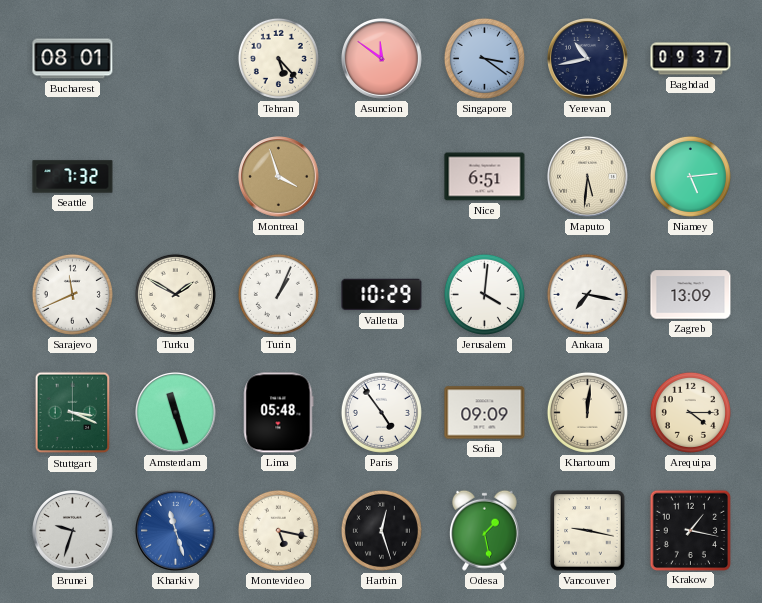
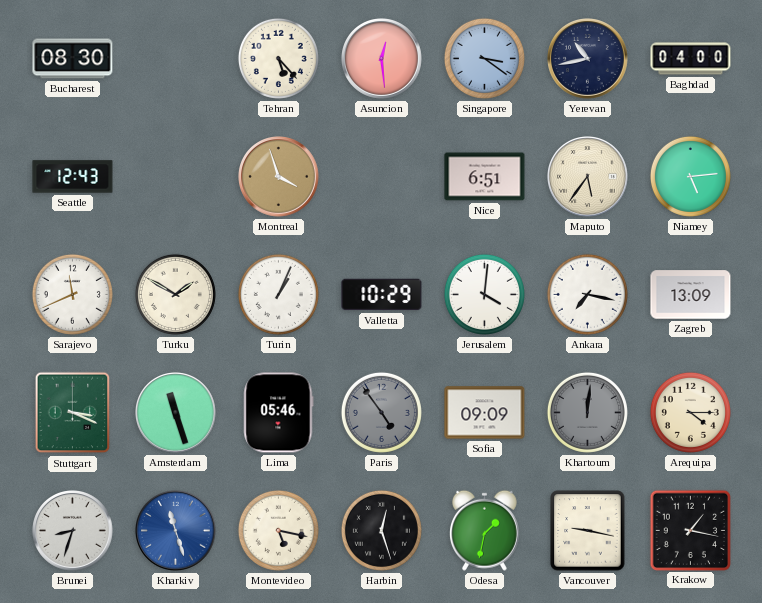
Bucharest: 08:01 -> 08:30 (73, 59)
Asuncion: 11:51 -> 12:29 (382, 59)
Baghdad: 09:37 -> 04:00 (691, 59)
Seattle: 7:32 -> 12:43 (73, 177)
Maputo: 5:31 -> 5:36 (588, 177)
Lima: 05:48 -> 05:46 (279, 413)
Paris dial: white -> grey (381, 412)
Khartoum dial: cream -> grey (587, 412)
Brunei: 9:33 -> 8:33 (73, 531)
Odesa: 1:28 -> 1:32 (484, 530)
